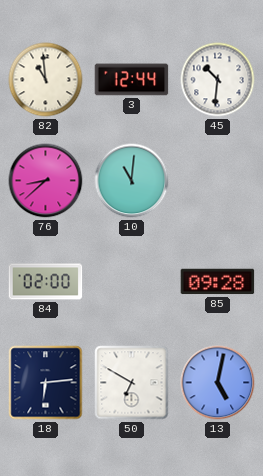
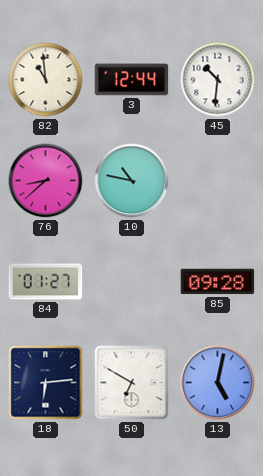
10: 11:01 -> 10:47 (132, 181)
84: 02:00 -> 01:27 (46, 282)
